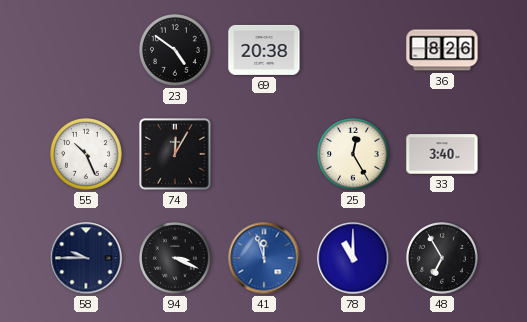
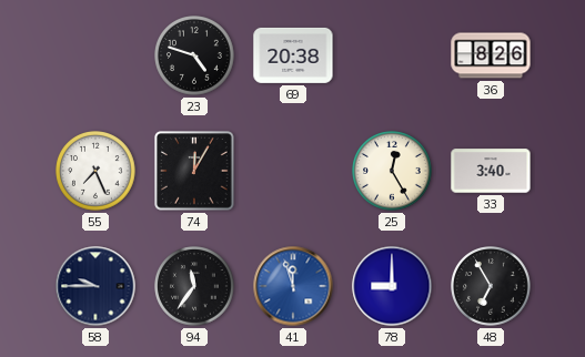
23: 4:51 -> 4:48 (194, 55)
55: 10:26 -> 7:26 (95, 171)
94: 3:19 -> 11:36 (194, 286)
78: 11:00 -> 9:00 (392, 286)
